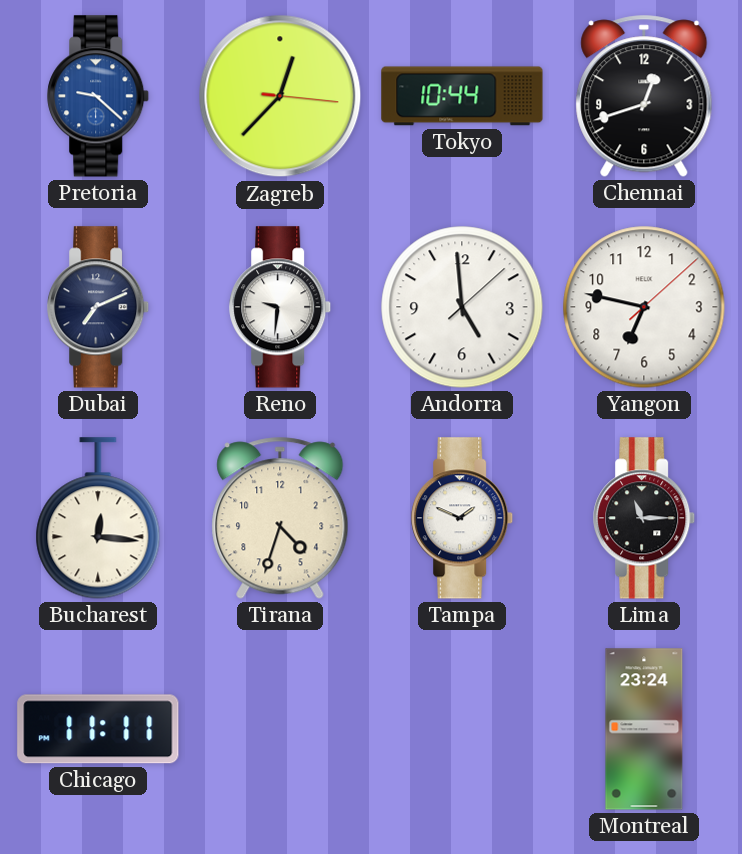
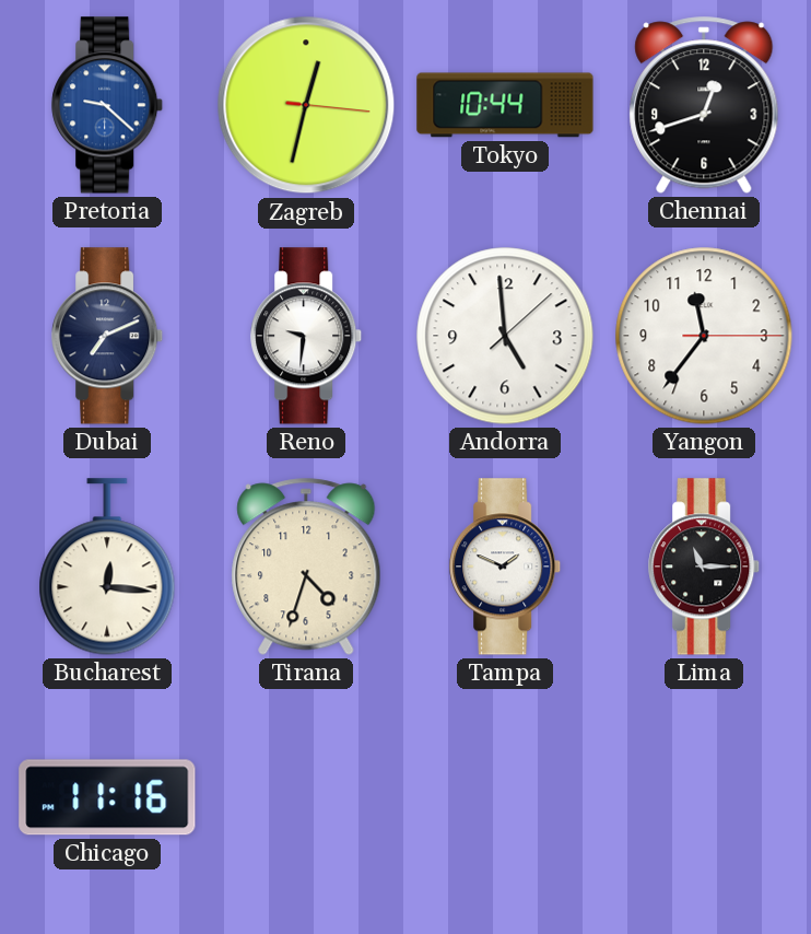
Zagreb: 12:37 -> 12:32 (306, 105)
Yangon: 6:47 -> 11:36 (704, 336)
Chicago: 11:11 -> 11:16 (107, 797)
Montreal: 23:24 -> none (644, 729)
